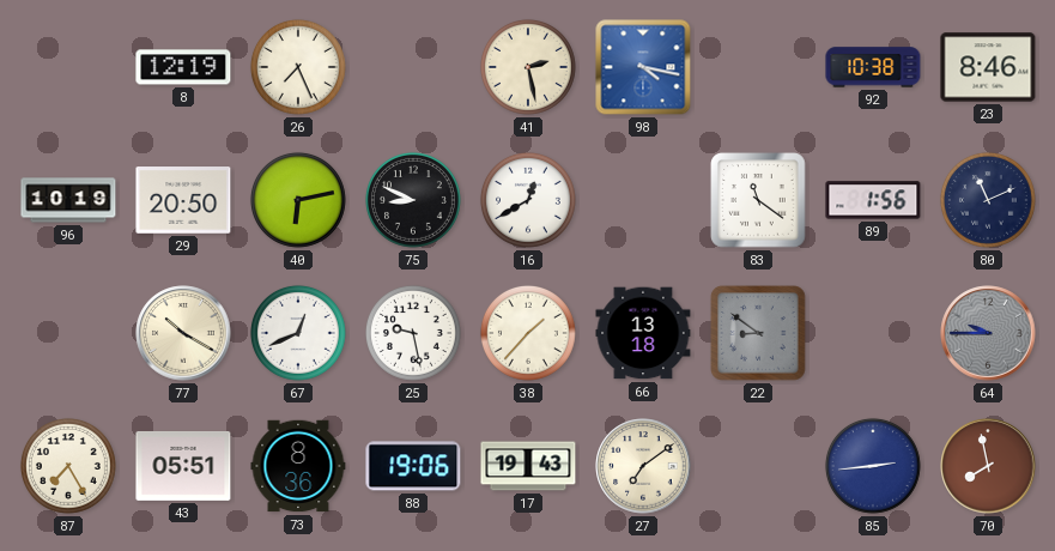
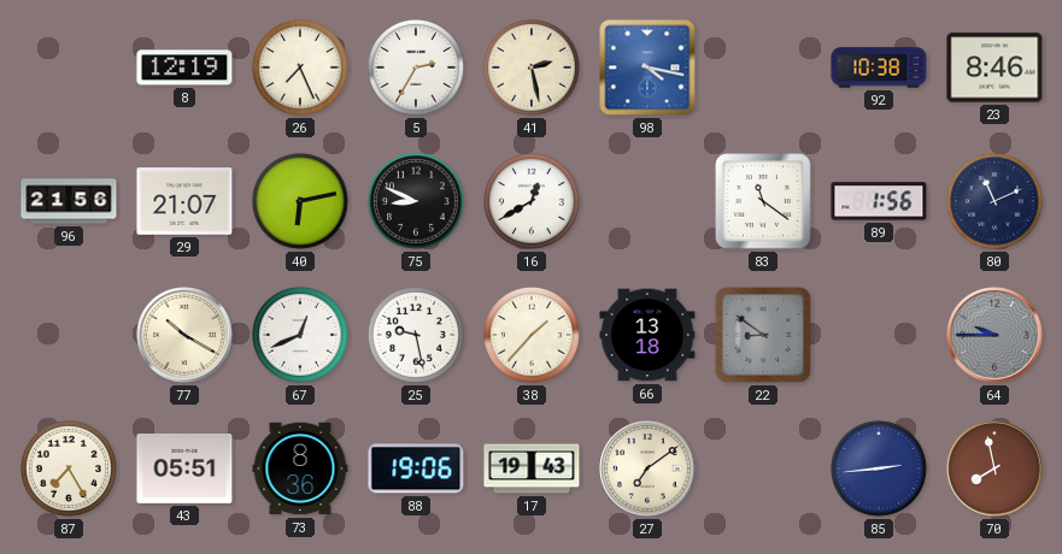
5: none -> 2:35 (416, 67)
96: 10:19 -> 21:56 (69, 201)
29: 20:50 -> 21:07 (184, 201)
